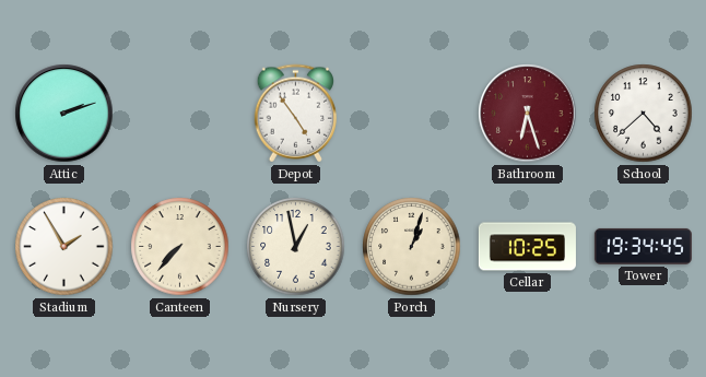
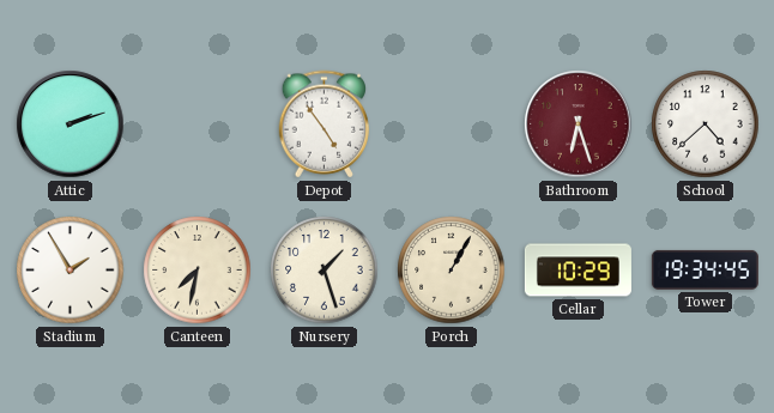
Canteen: 7:37 -> 7:32 (198, 271)
Nursery: 12:58 -> 1:27 (325, 271)
Porch: 1:03 -> 1:05 (452, 271)
Cellar: 10:25 -> 10:29 (578, 271)
